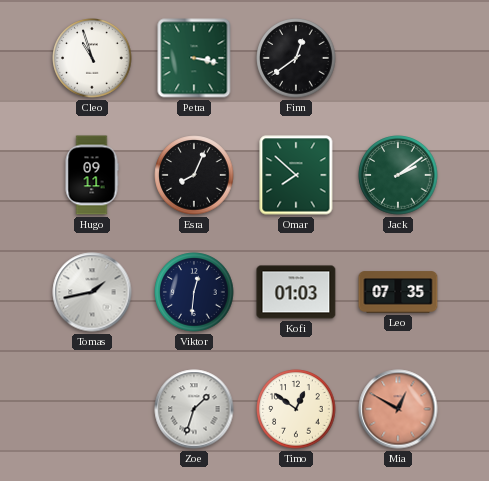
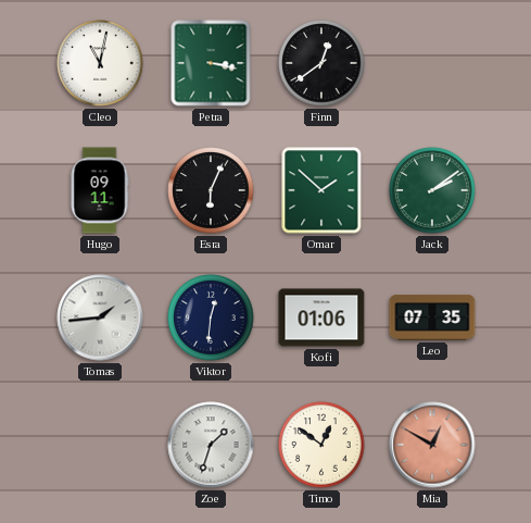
Cleo: 10:57 -> 11:02 (100, 63)
Esra: 8:04 -> 6:04 (211, 190)
Omar: 7:52 -> 1:52 (321, 190)
Tomas: 1:43 -> 1:44 (100, 317)
Kofi: 01:03 -> 01:06 (321, 317)
